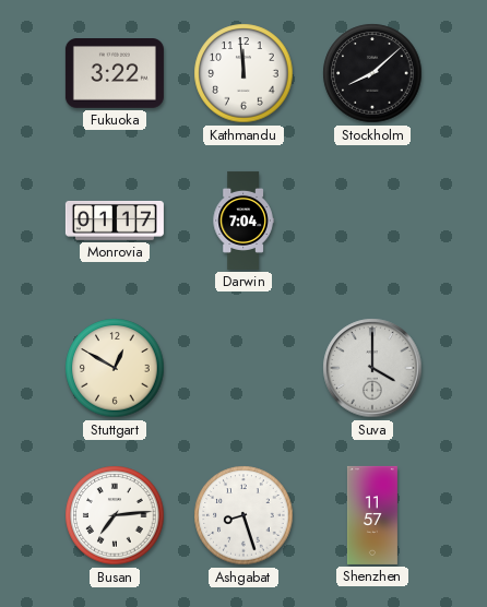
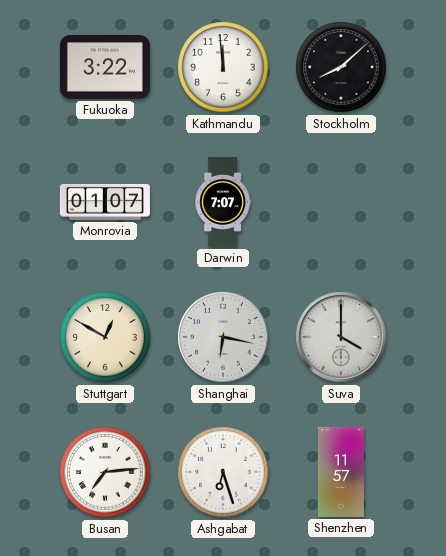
Monrovia: 01:17 -> 01:07 (105, 202)
Darwin: 7:04 -> 7:07 (223, 202)
Shanghai: none -> 6:17 (223, 337)
Ashgabat: 8:27 -> 6:27 (223, 472)
